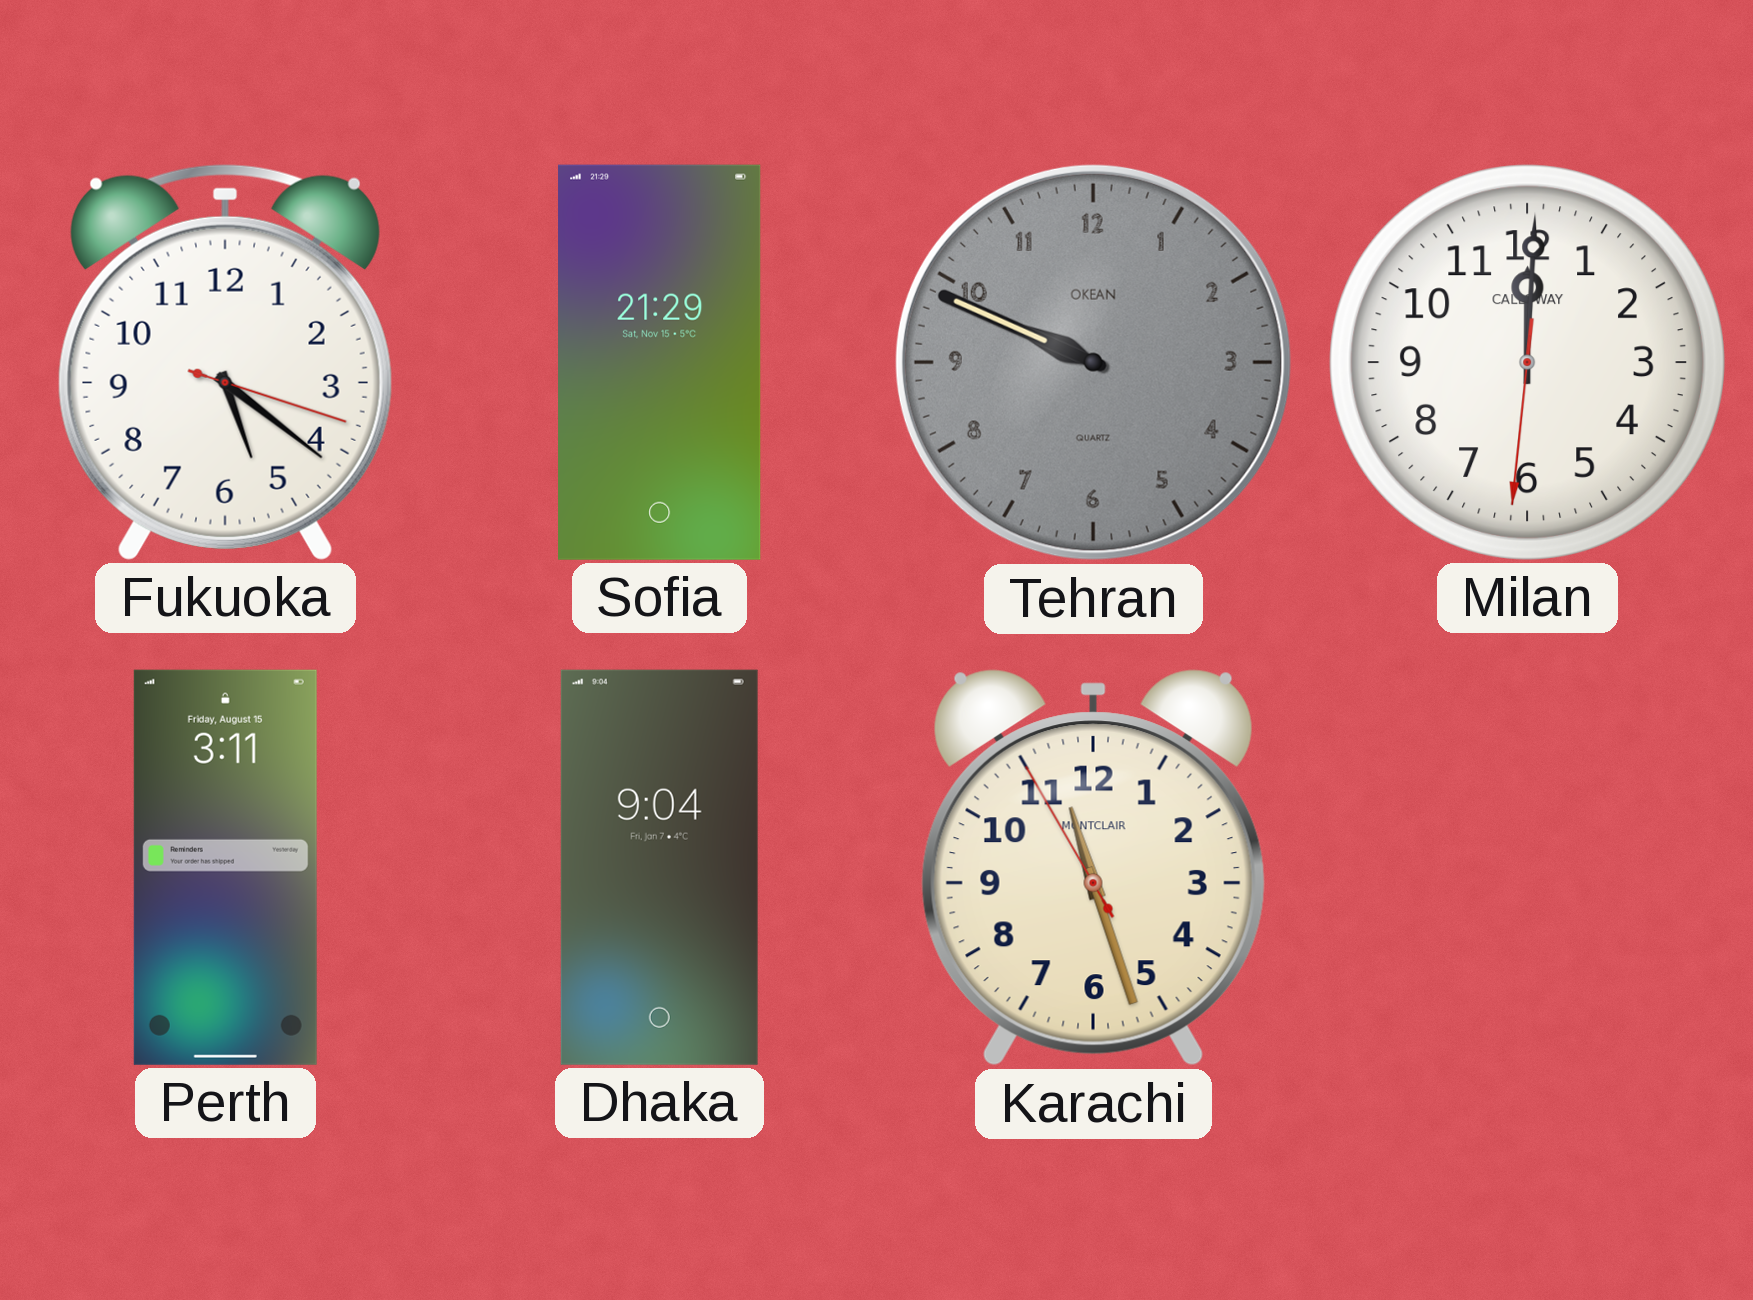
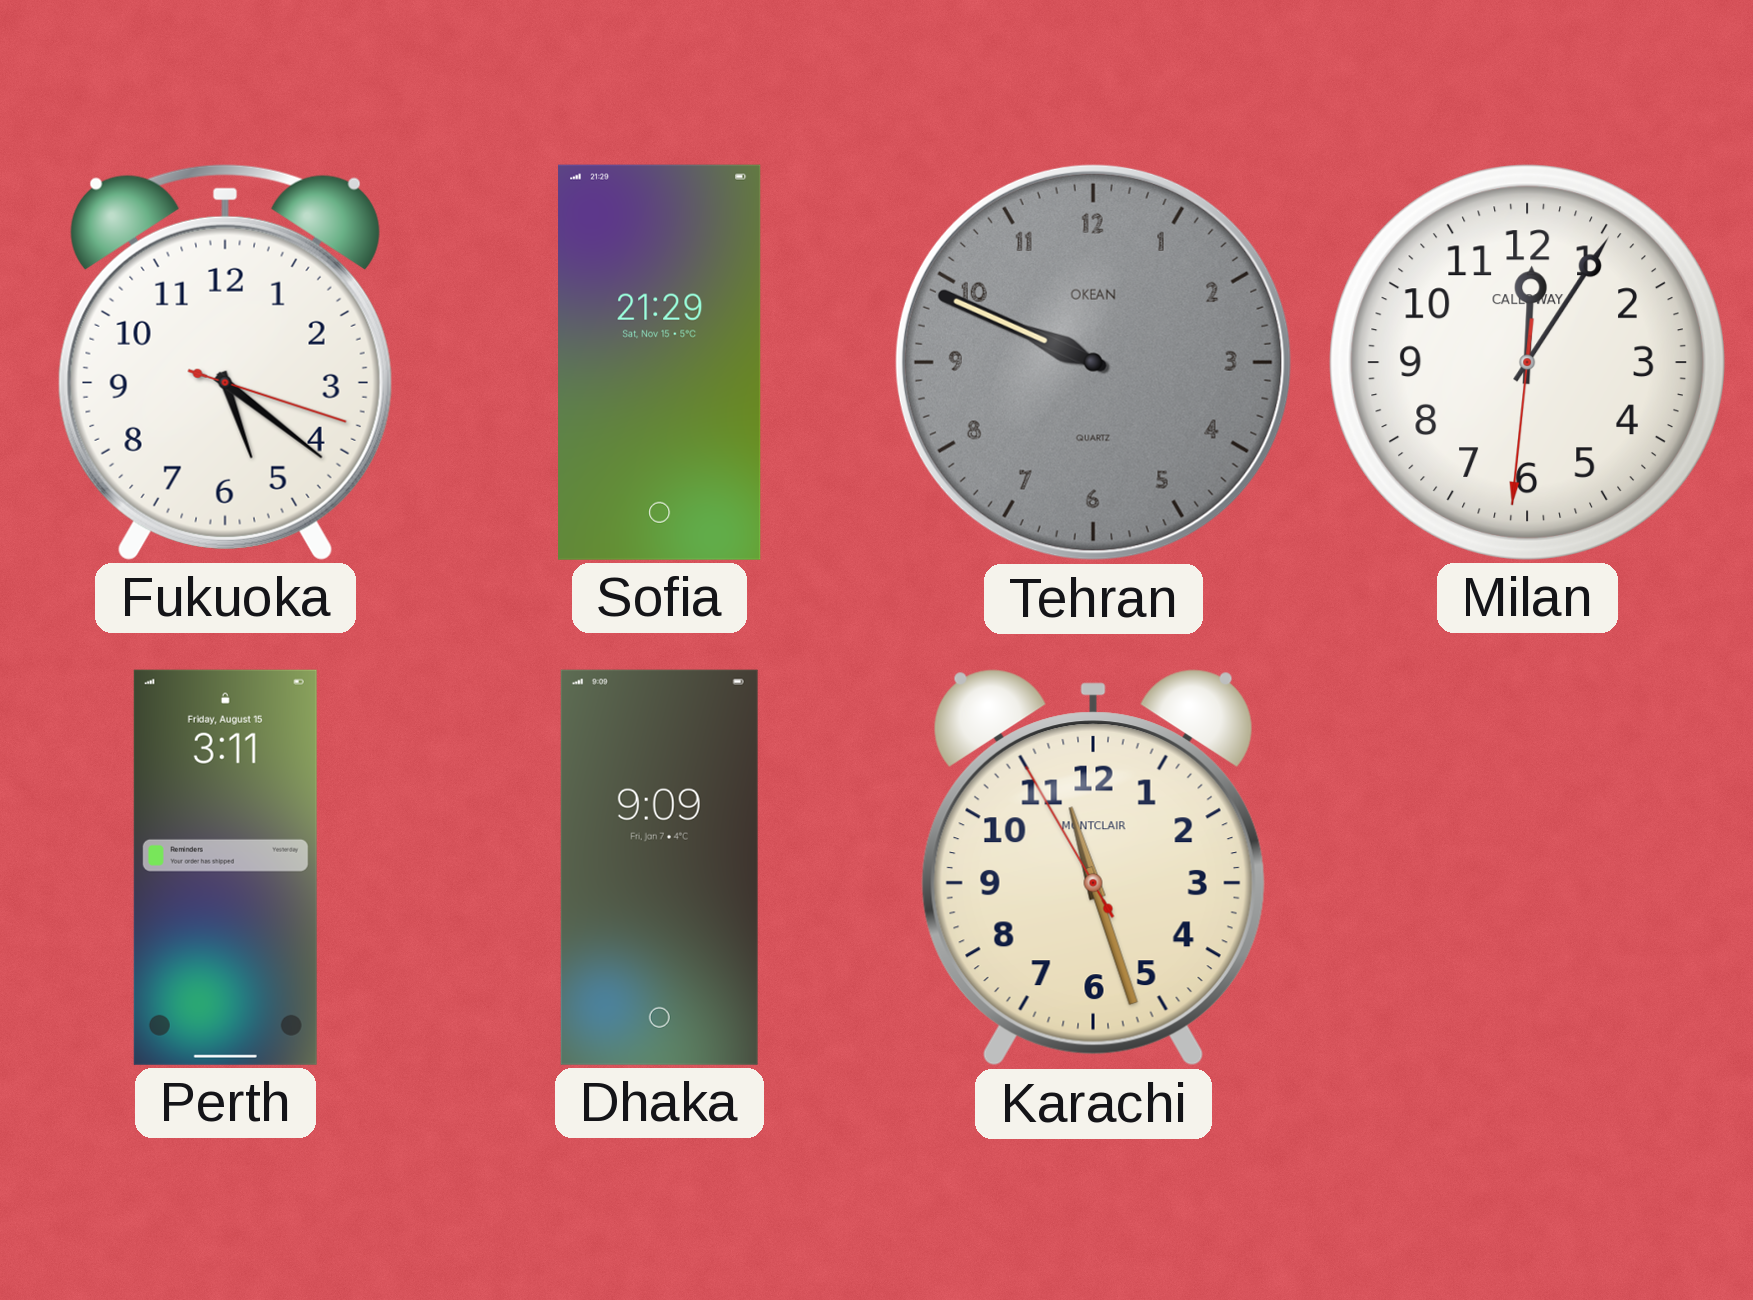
Milan: 12:00 -> 12:05 (1527, 362)
Dhaka: 9:04 -> 9:09 (659, 867)
